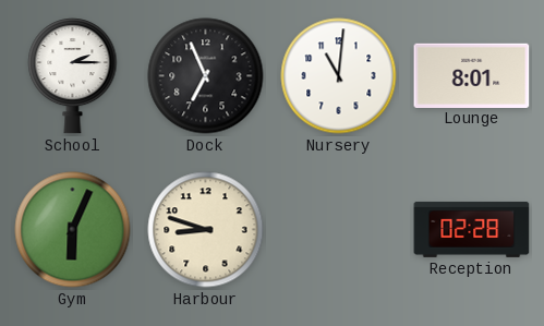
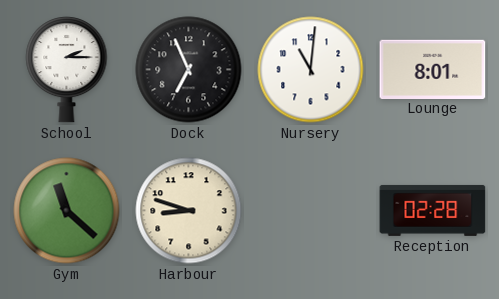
Gym: 6:04 -> 11:22 (67, 211)
